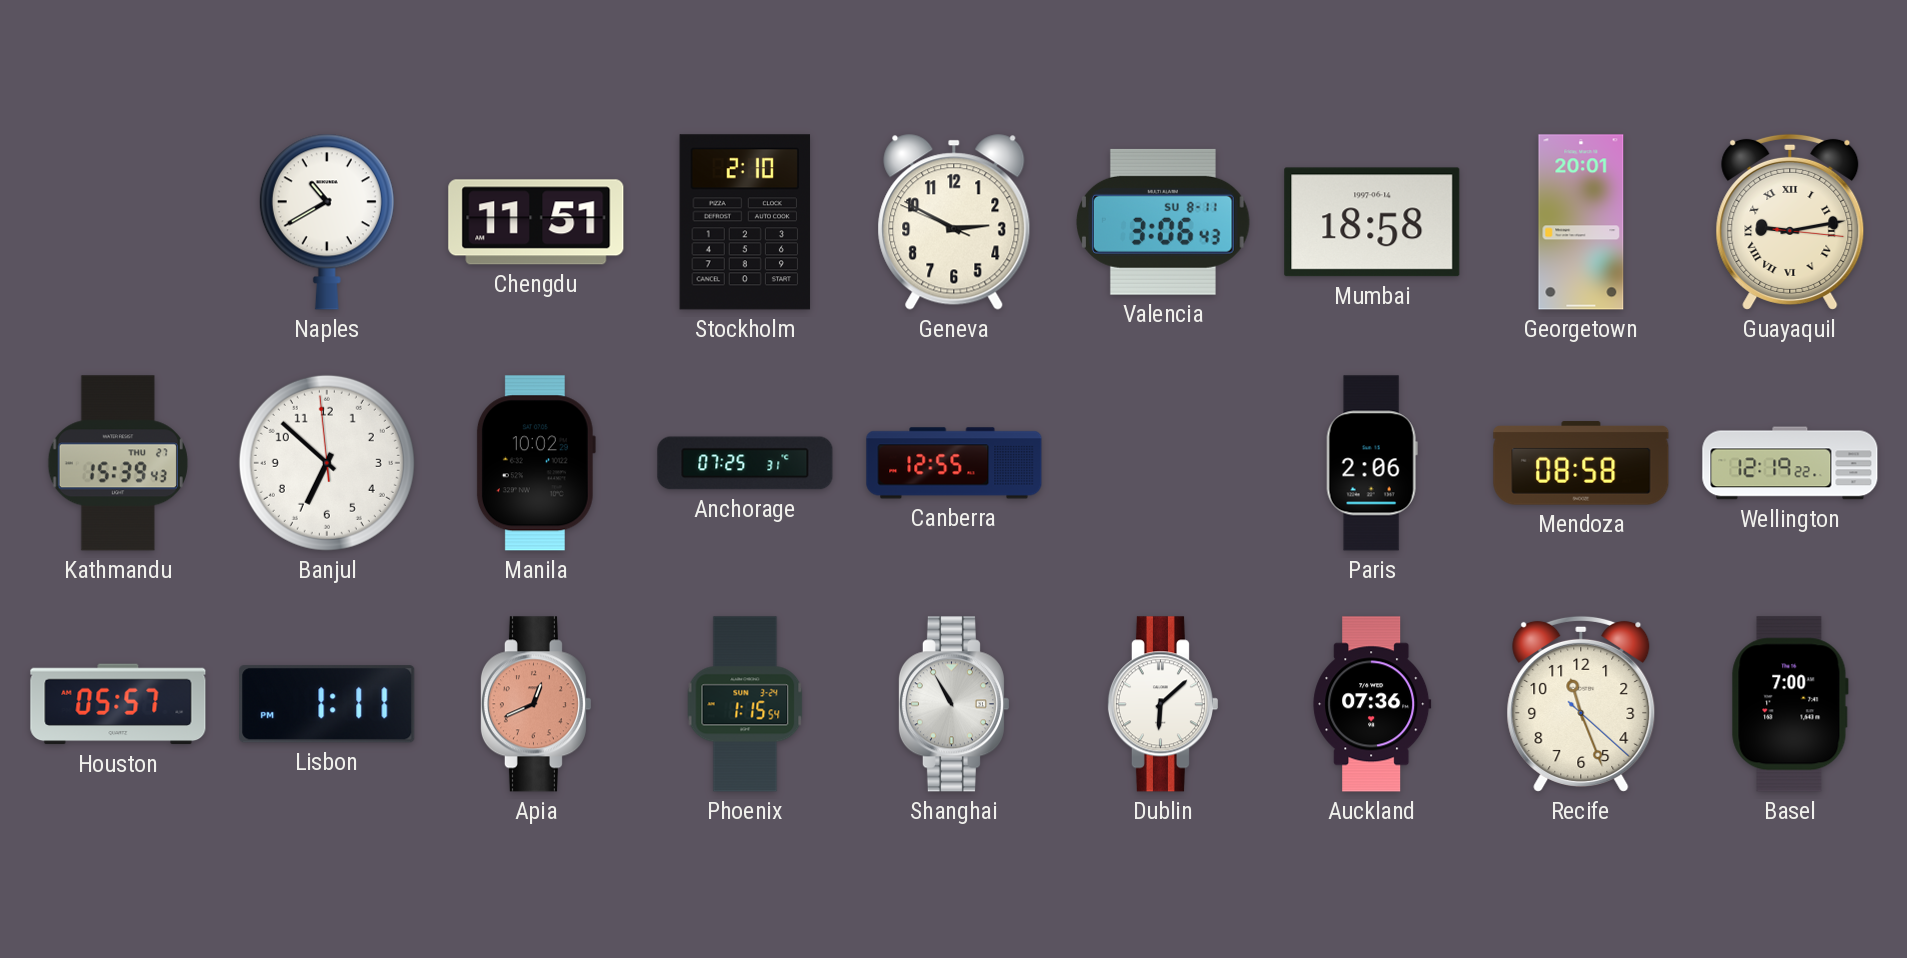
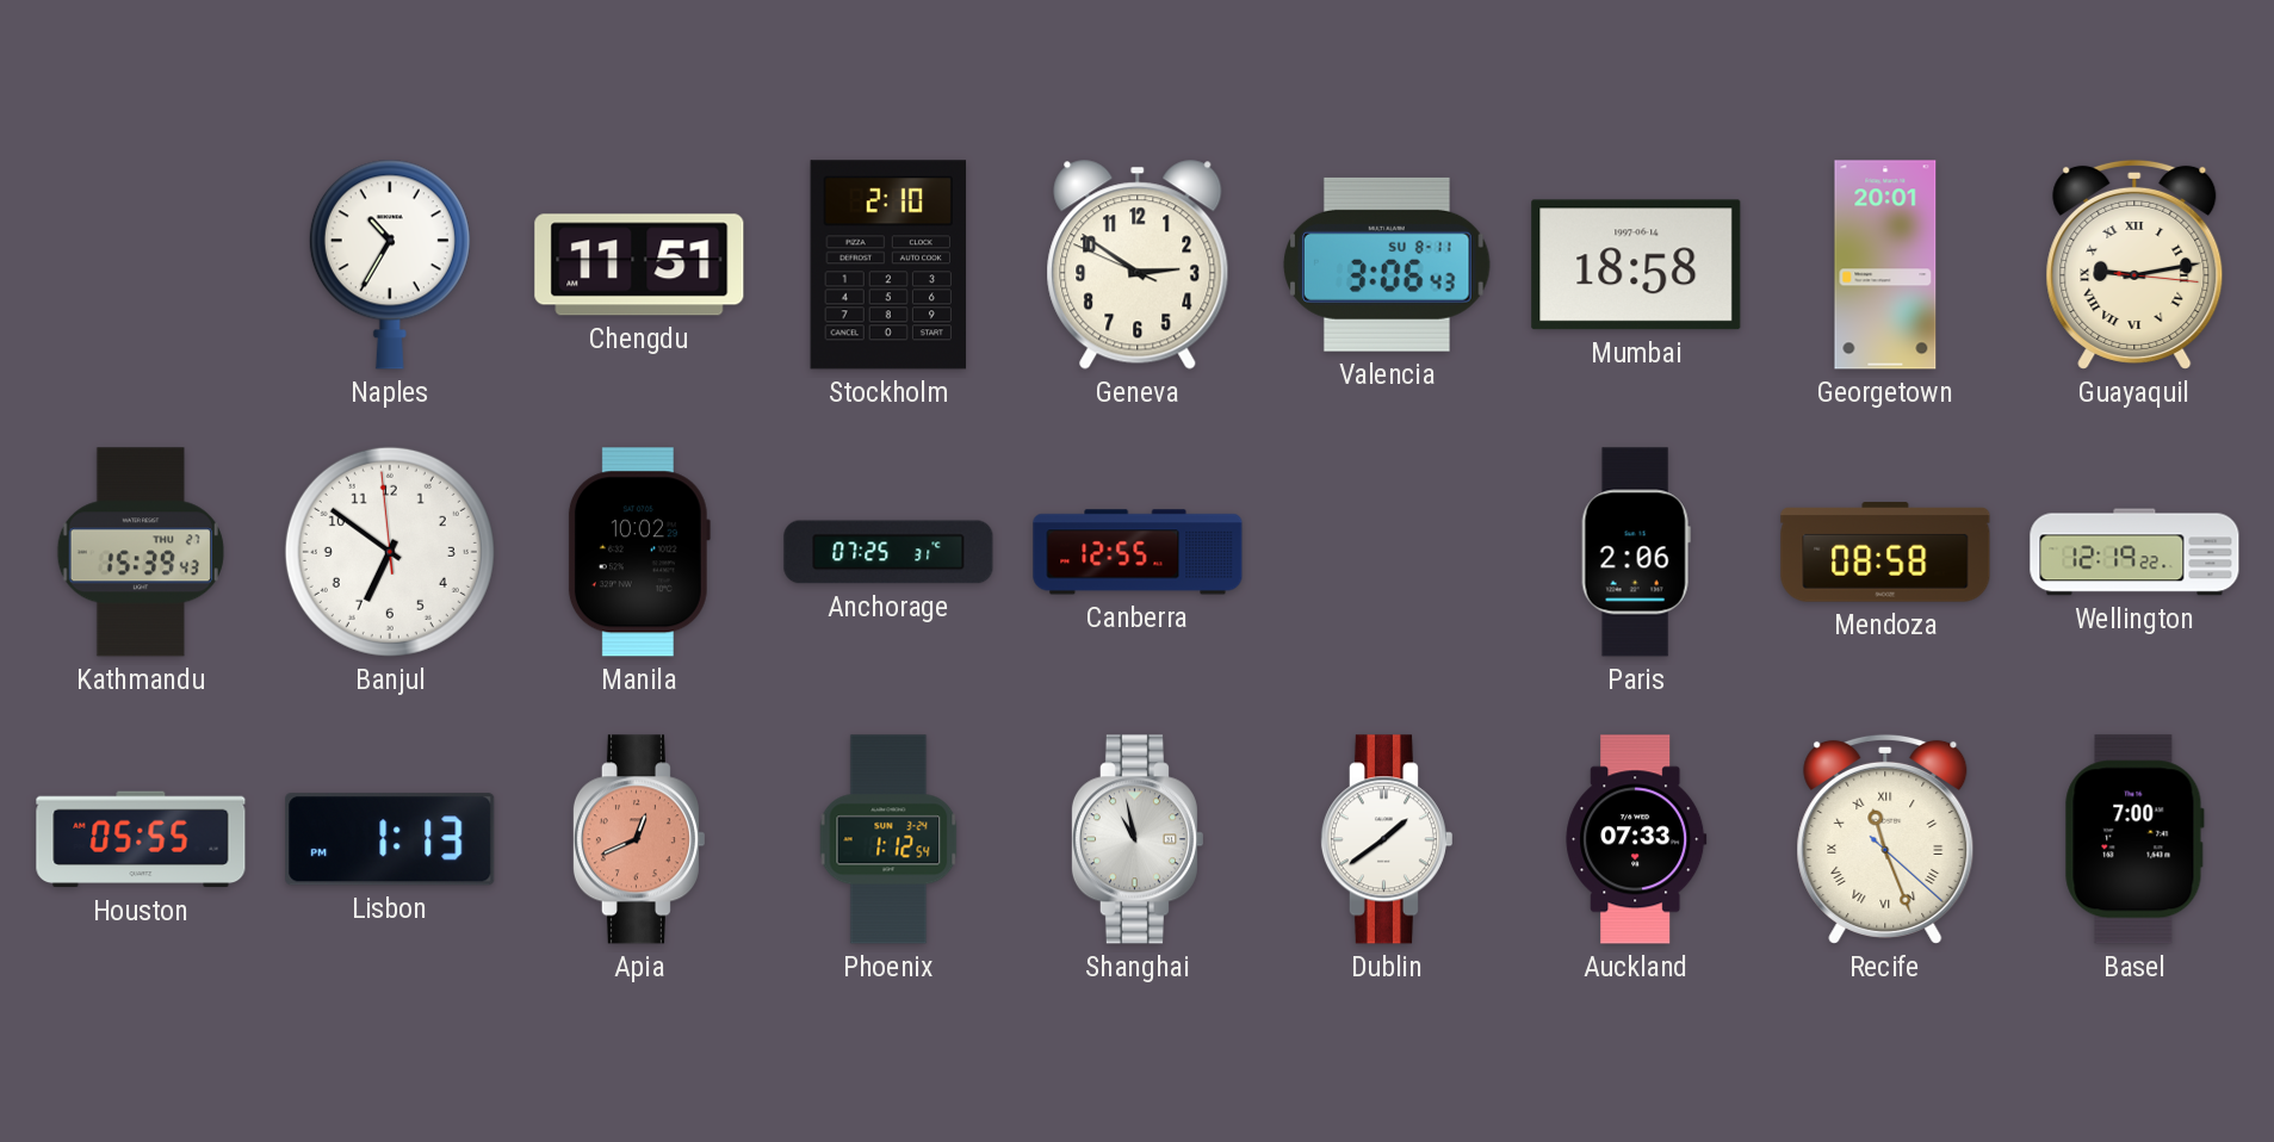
Naples: 10:40 -> 10:35 (390, 265)
Geneva: 2:49 -> 2:50 (1138, 265)
Banjul: 6:51 -> 6:50 (390, 552)
Houston: 05:57 -> 05:55 (141, 839)
Lisbon: 1:11 -> 1:13 (390, 839)
Phoenix: 1:15 -> 1:12 (888, 839)
Shanghai: 10:55 -> 10:58 (1136, 839)
Dublin: 6:08 -> 1:39 (1386, 839)
Auckland: 07:36 -> 07:33 (1636, 839)
Recife numerals: Arabic -> Roman (1885, 839)
